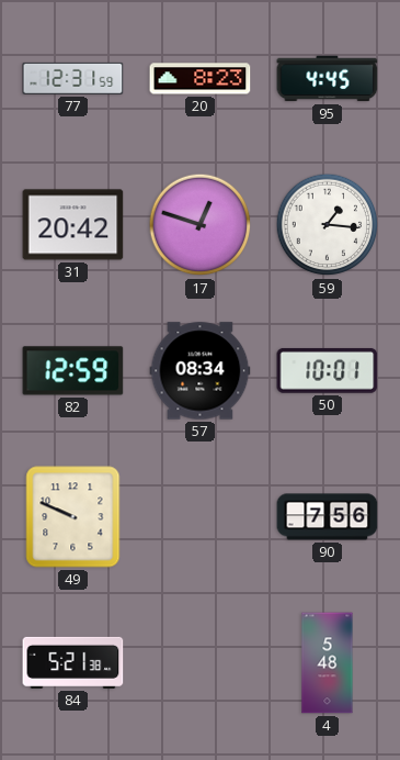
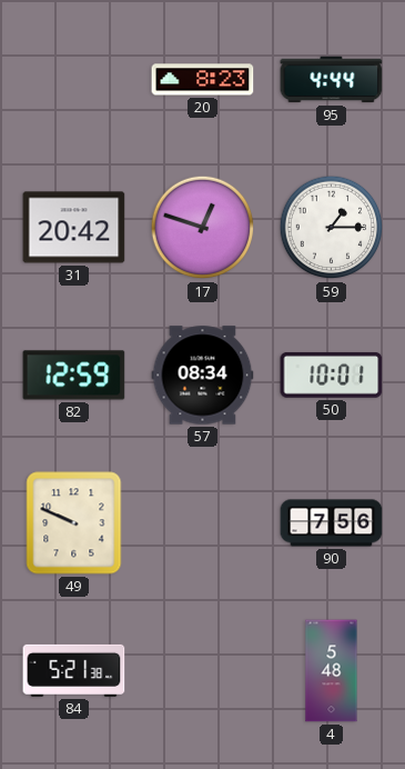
77: 12:31 -> none (73, 78)
95: 4:45 -> 4:44 (332, 80)
59: 1:16 -> 1:15 (332, 228)
